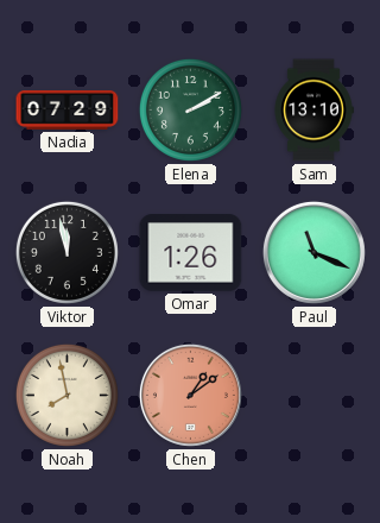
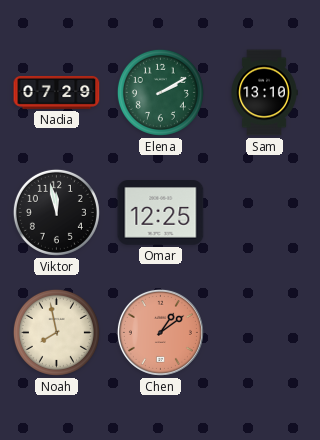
Omar: 1:26 -> 12:25 (161, 213)
Paul: 11:19 -> none (313, 252)
